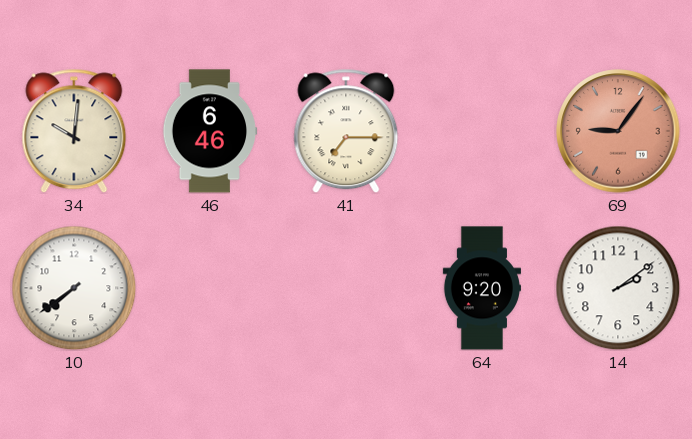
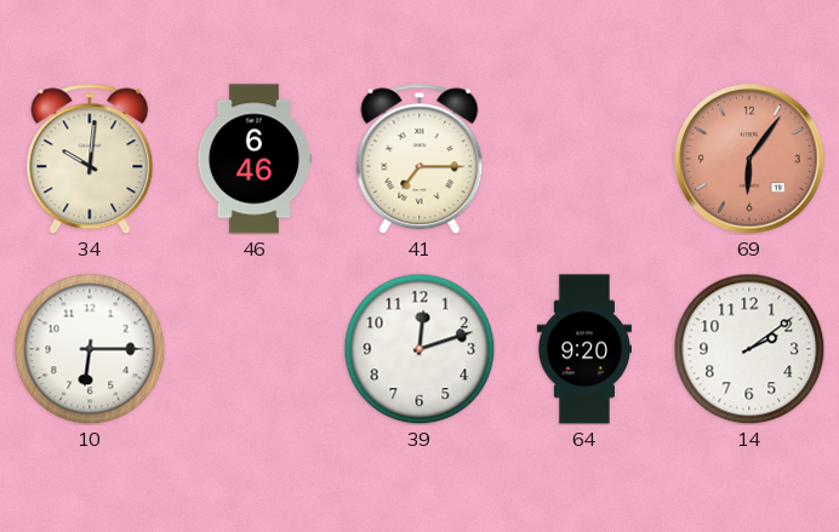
69: 9:06 -> 6:06 (749, 159)
10: 7:39 -> 6:15 (90, 349)
39: none -> 12:12 (419, 349)
